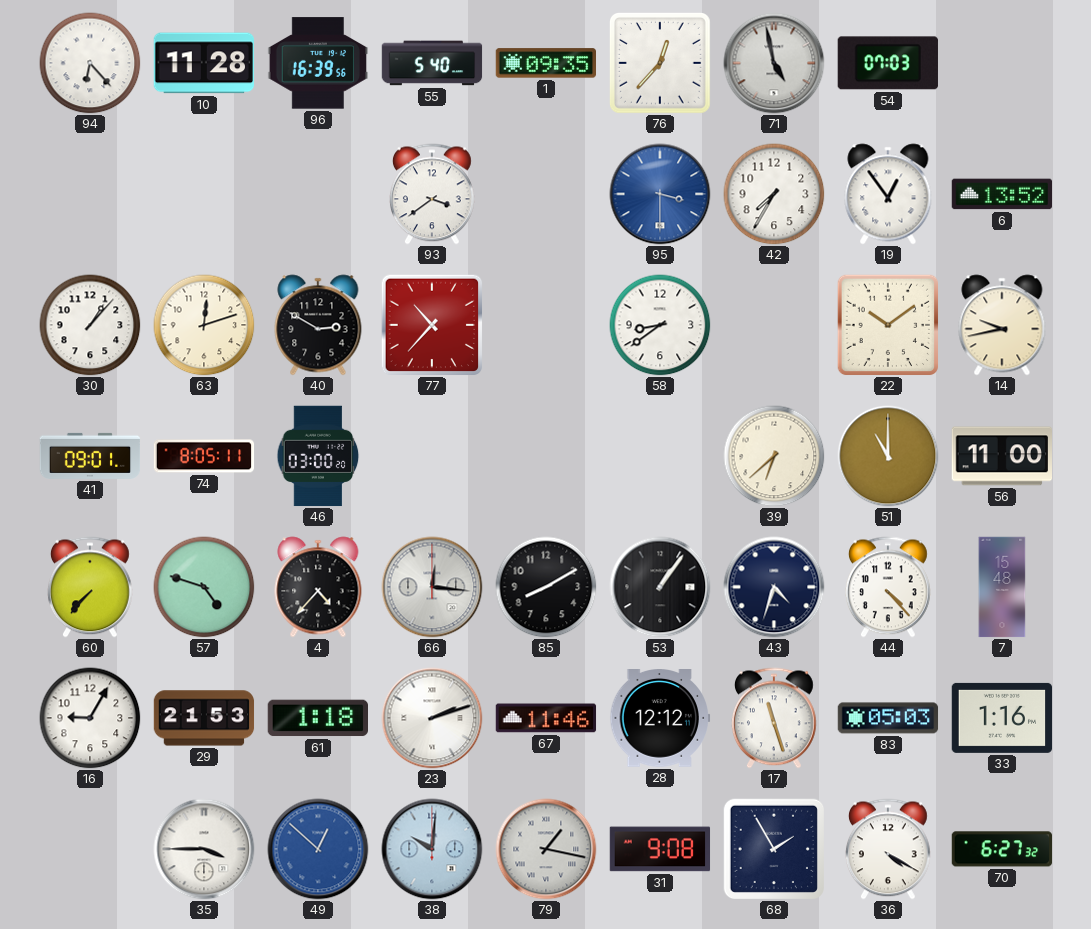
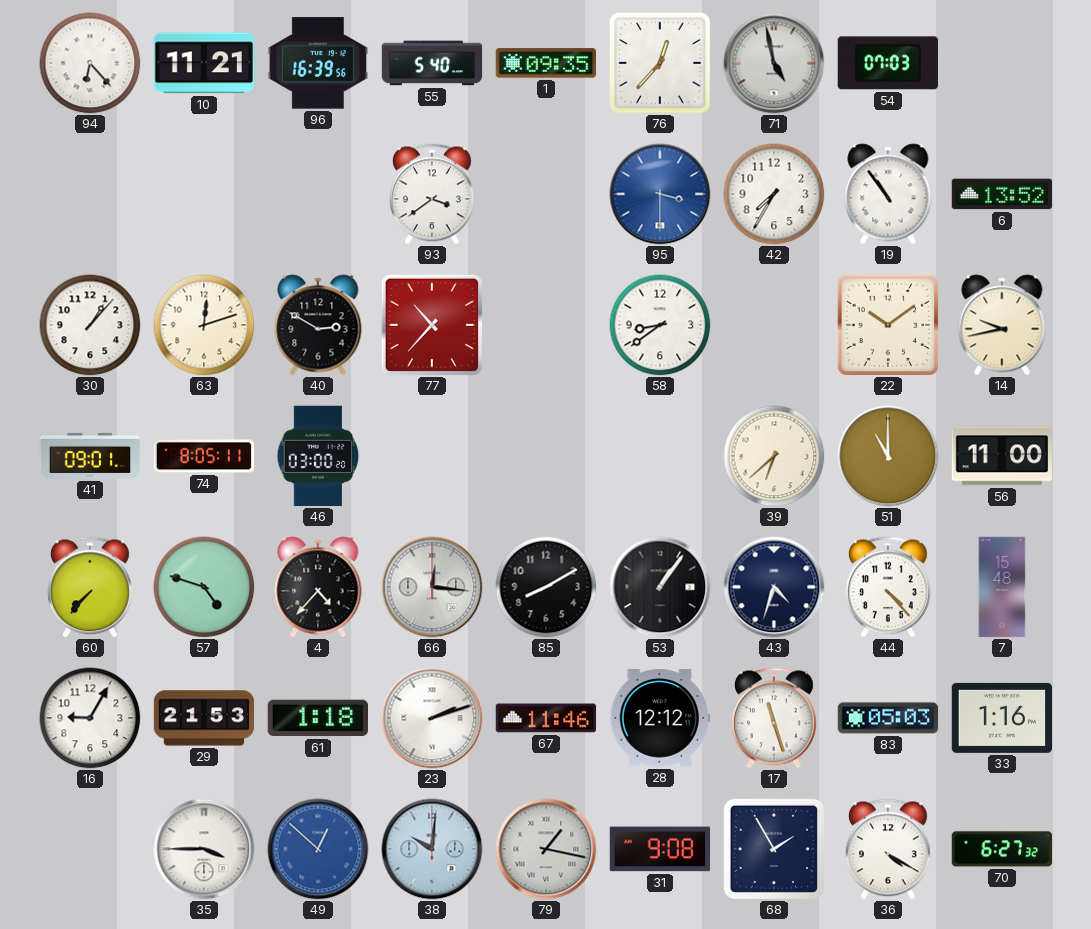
10: 11:28 -> 11:21 (203, 63)
19: 12:54 -> 10:54 (888, 194)
